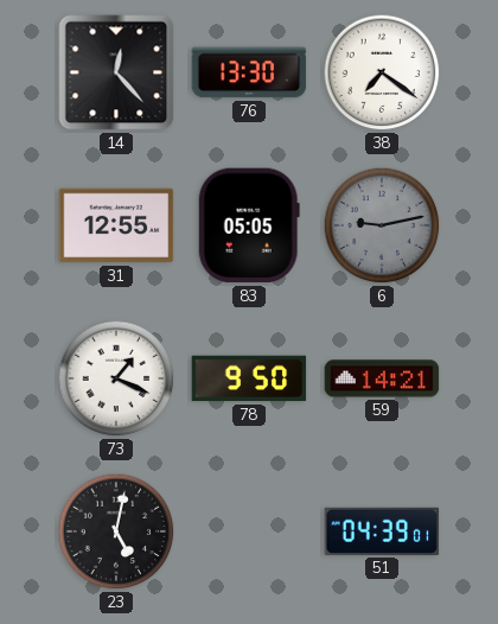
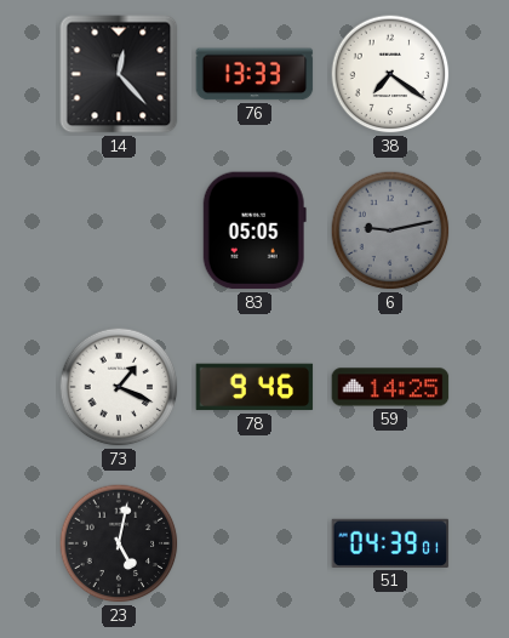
76: 13:30 -> 13:33 (254, 74)
31: 12:55 -> none (116, 225)
78: 9:50 -> 9:46 (254, 387)
59: 14:21 -> 14:25 (390, 387)
